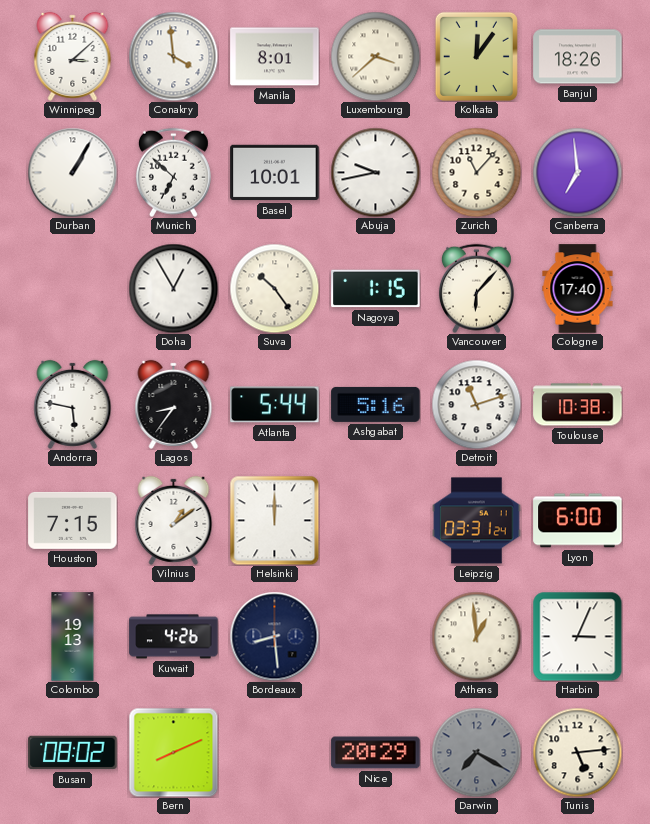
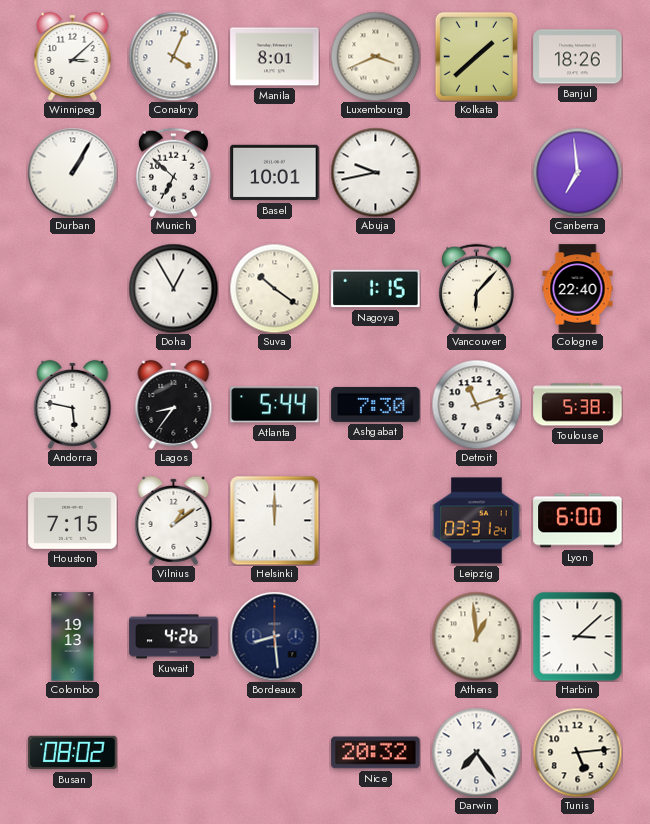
Conakry: 3:59 -> 4:04 (173, 56)
Luxembourg: 3:38 -> 3:41 (375, 56)
Kolkata: 12:06 -> 1:38 (476, 56)
Zurich: 11:07 -> none (476, 172)
Suva: 10:24 -> 10:21 (274, 288)
Cologne: 17:40 -> 22:40 (578, 289)
Ashgabat: 5:16 -> 7:30 (376, 404)
Toulouse: 10:38 -> 5:38 (578, 405)
Harbin: 3:04 -> 3:08 (577, 636)
Bern: 8:11 -> none (173, 752)
Nice: 20:29 -> 20:32 (376, 753)
Darwin: 7:20 -> 7:24 (476, 752)
Darwin dial: grey -> white (476, 752)
